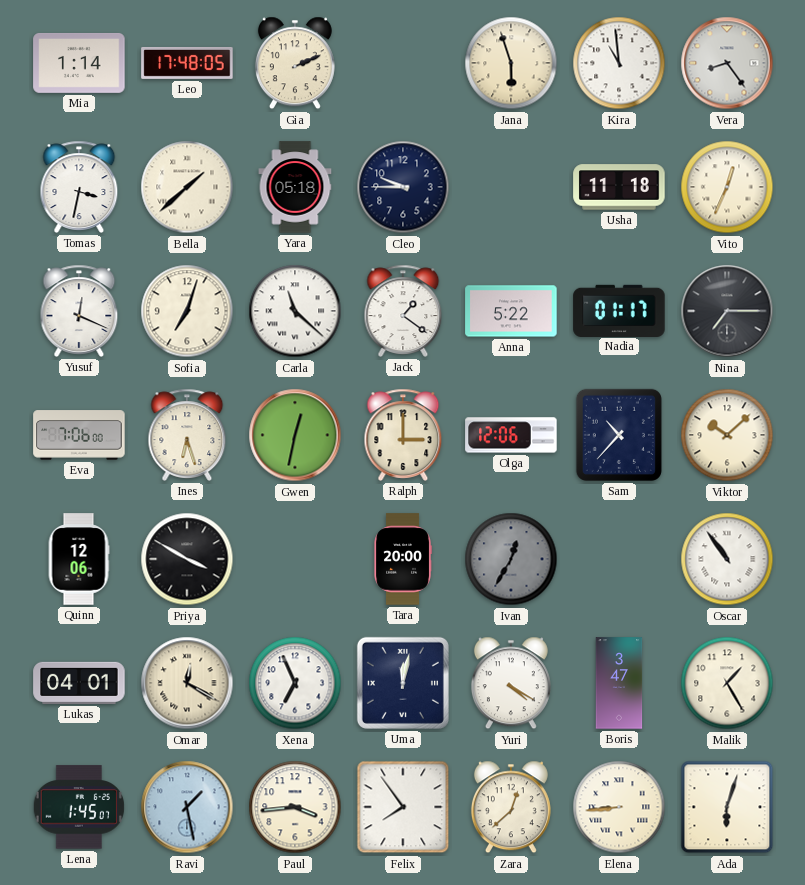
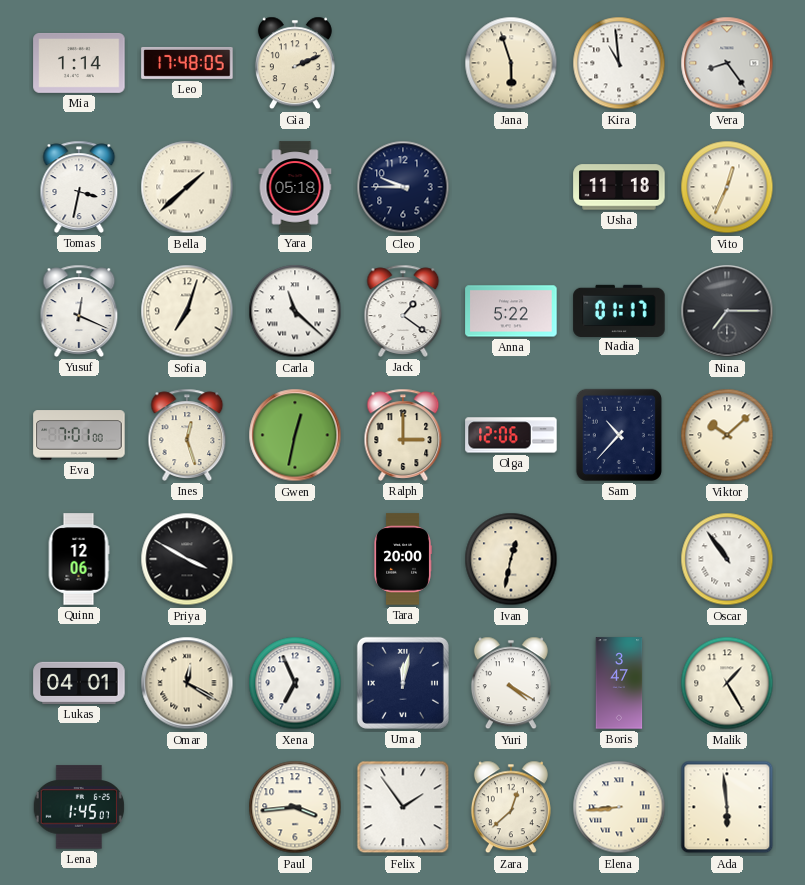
Eva: 7:06 -> 7:01 (79, 435)
Ines: 6:27 -> 12:27 (187, 435)
Ivan: 12:35 -> 12:32 (511, 559)
Ivan dial: grey -> cream (511, 559)
Ravi: 1:28 -> none (187, 807)
Felix: 7:54 -> 1:54 (403, 807)
Ada: 6:03 -> 5:59 (727, 807)
